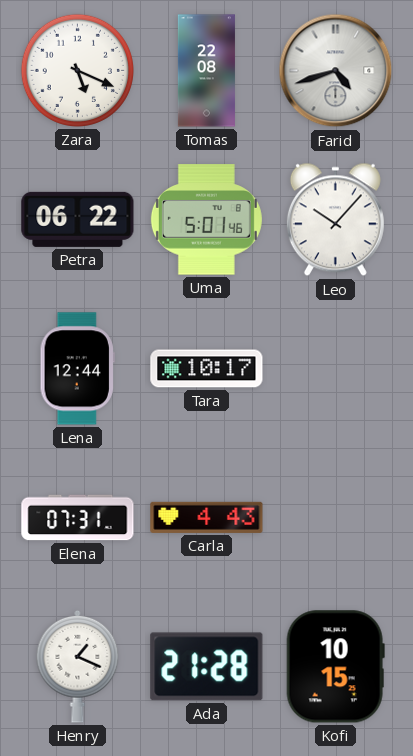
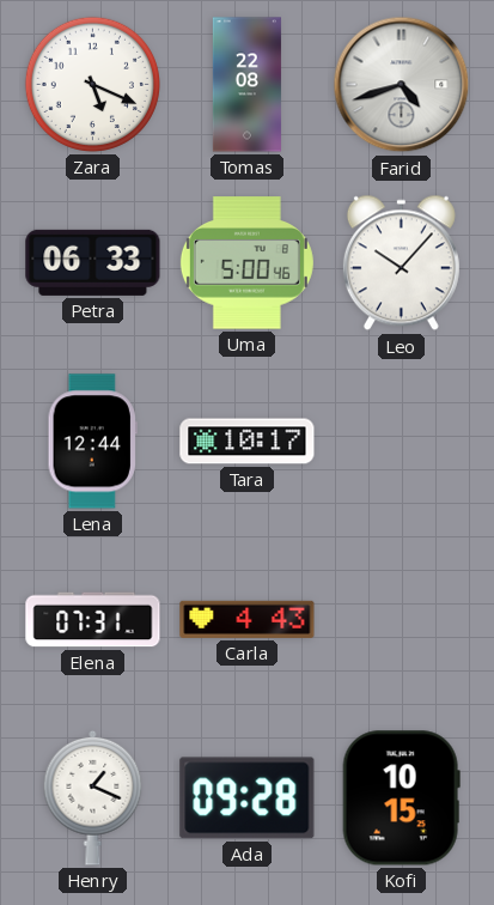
Petra: 06:22 -> 06:33 (93, 262)
Uma: 5:01 -> 5:00 (246, 263)
Ada: 21:28 -> 09:28 (248, 798)
